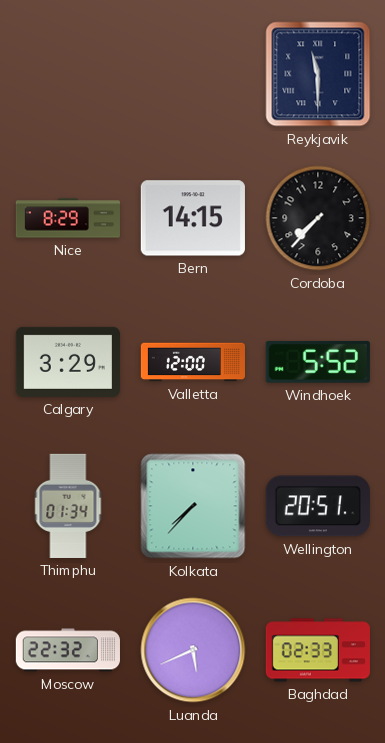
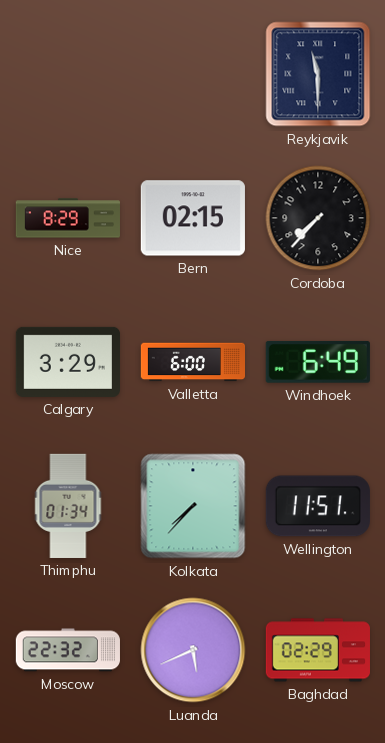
Bern: 14:15 -> 02:15 (193, 218)
Valletta: 12:00 -> 6:00 (192, 362)
Windhoek: 5:52 -> 6:49 (318, 362)
Wellington: 20:51 -> 11:51 (318, 506)
Baghdad: 02:33 -> 02:29 (318, 650)
